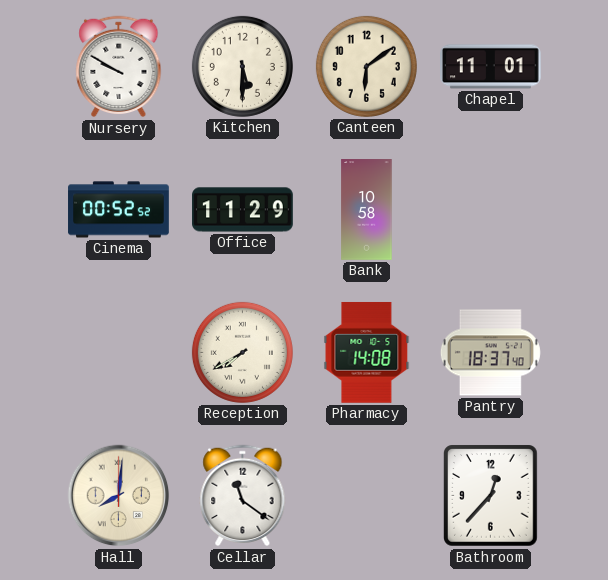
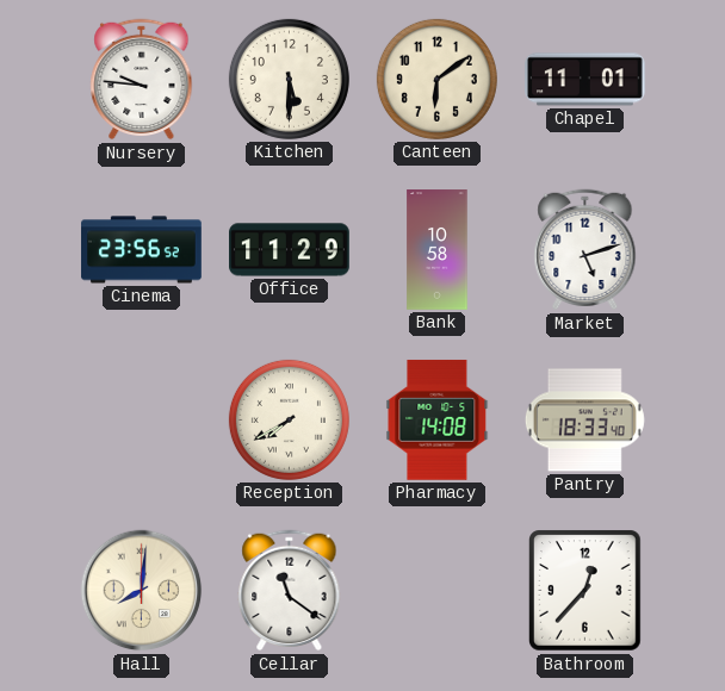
Nursery: 9:50 -> 9:46 (142, 80)
Cinema: 00:52 -> 23:56 (142, 250)
Market: none -> 5:12 (585, 250)
Pantry: 18:37 -> 18:33 (584, 421)
